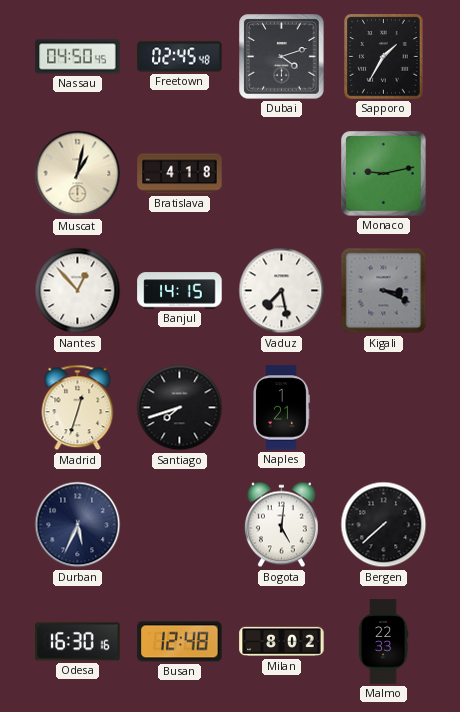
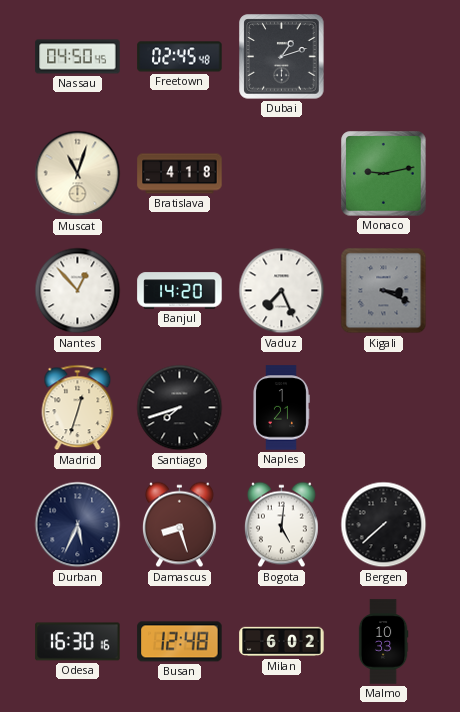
Dubai: 4:12 -> 1:12 (282, 57)
Sapporo: 1:35 -> none (384, 57)
Muscat: 1:02 -> 11:03 (78, 174)
Banjul: 14:15 -> 14:20 (180, 291)
Vaduz: 7:28 -> 7:26 (282, 291)
Damascus: none -> 8:27 (179, 525)
Milan: 8:02 -> 6:02 (282, 642)
Malmo: 22:33 -> 10:33 (383, 642)
